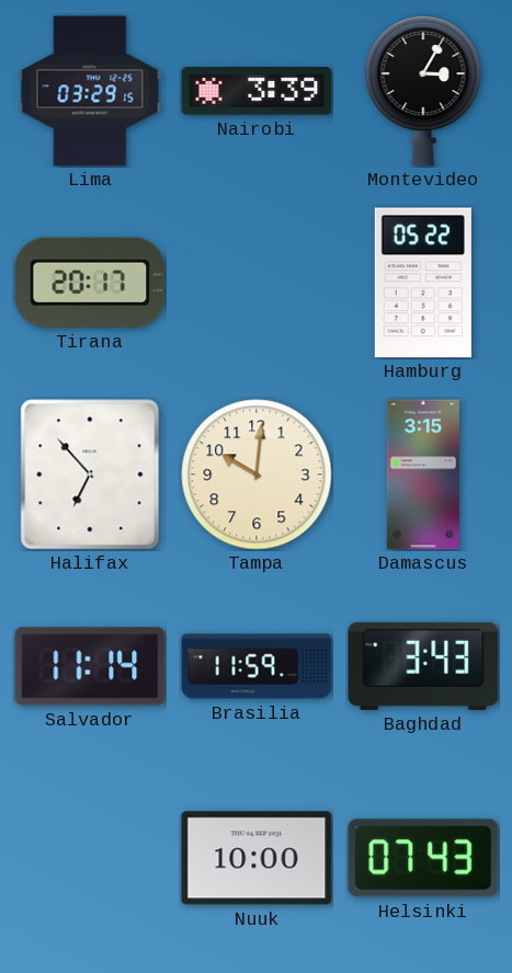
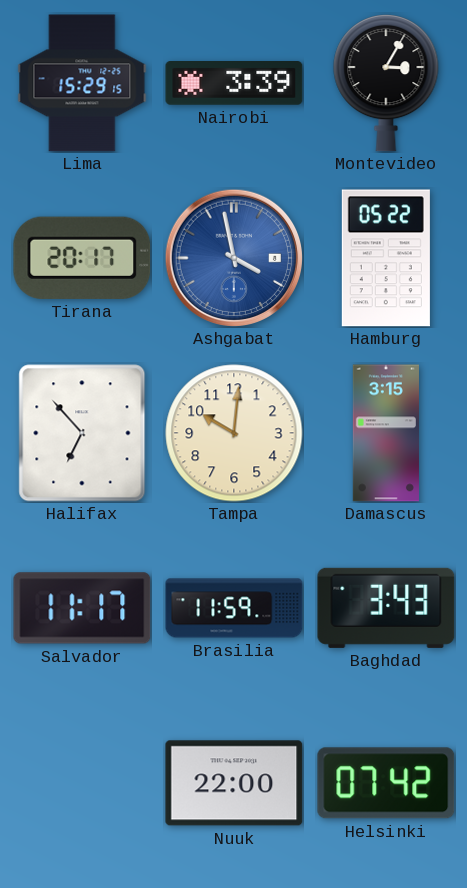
Lima: 03:29 -> 15:29 (82, 83)
Ashgabat: none -> 3:58 (233, 257)
Salvador: 11:14 -> 11:17 (82, 608)
Nuuk: 10:00 -> 22:00 (234, 783)
Helsinki: 07:43 -> 07:42 (386, 783)
